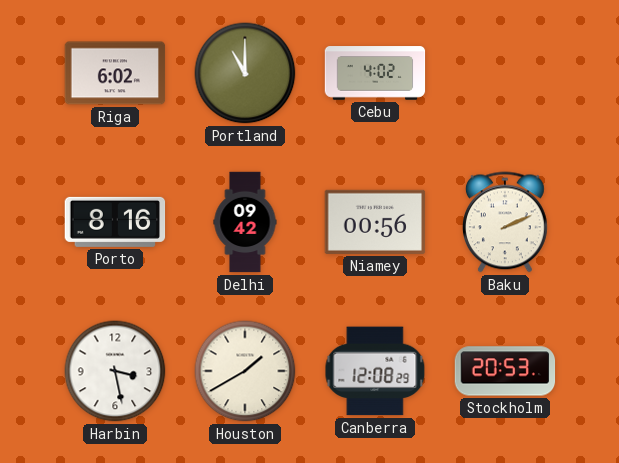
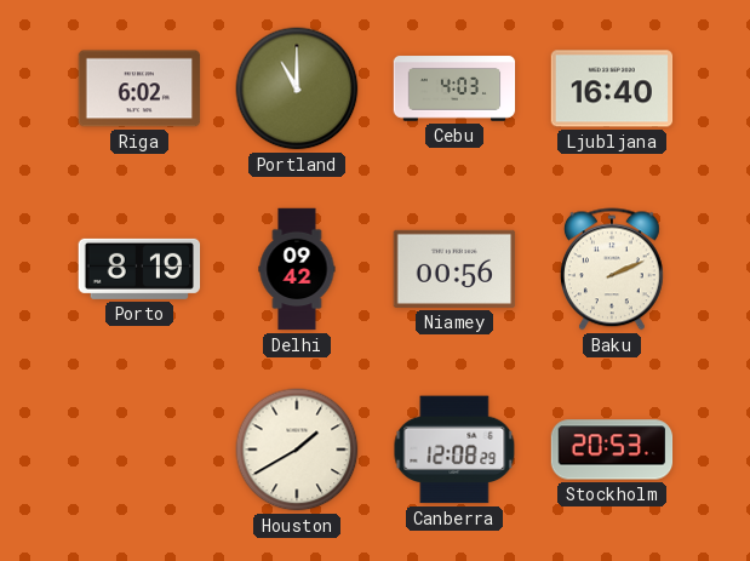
Cebu: 4:02 -> 4:03 (454, 88)
Ljubljana: none -> 16:40 (612, 88)
Porto: 8:16 -> 8:19 (139, 269)
Harbin: 3:28 -> none (115, 371)
